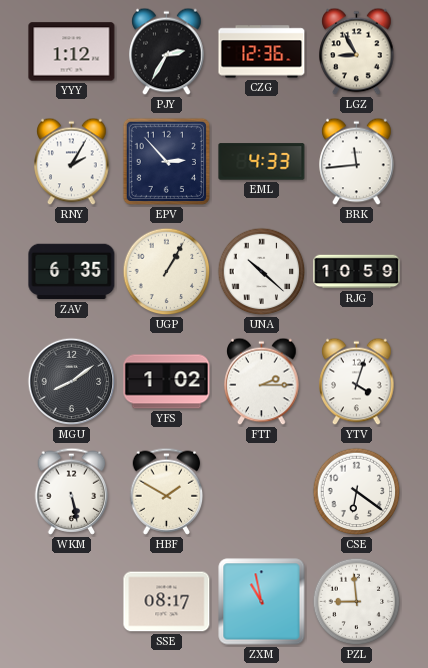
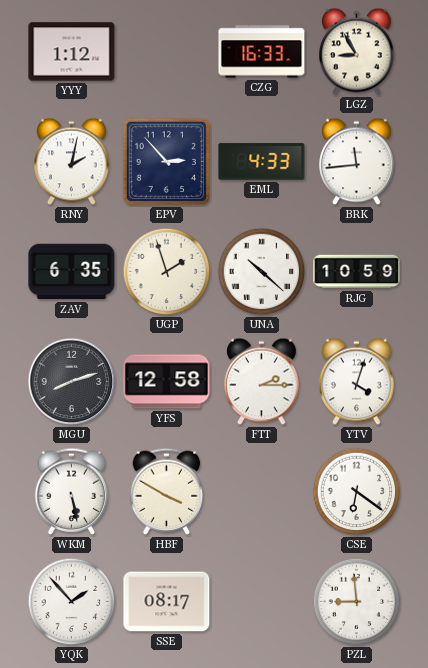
PJY: 2:35 -> none (167, 52)
CZG: 12:36 -> 16:33 (262, 52)
RNY: 2:05 -> 2:02 (72, 162)
UGP: 1:05 -> 1:57 (167, 272)
MGU: 8:09 -> 8:12 (72, 382)
YFS: 1:02 -> 12:58 (167, 382)
HBF: 1:50 -> 3:50 (167, 491)
YQK: none -> 1:53 (72, 602)
ZXM: 10:58 -> none (262, 602)
